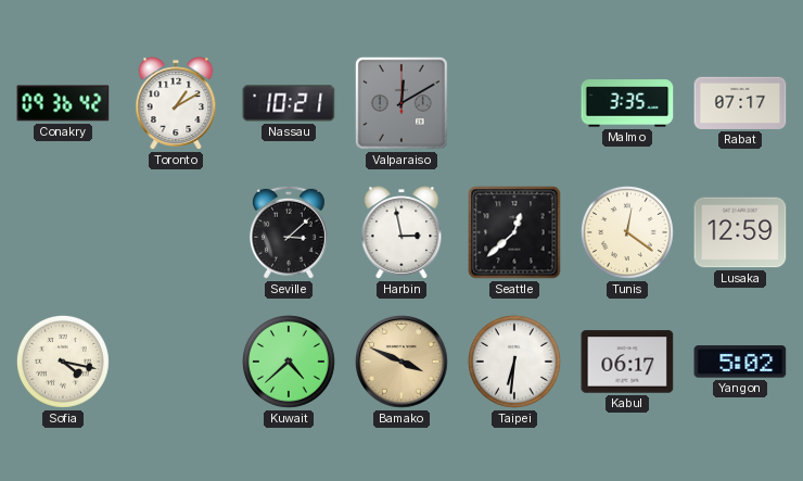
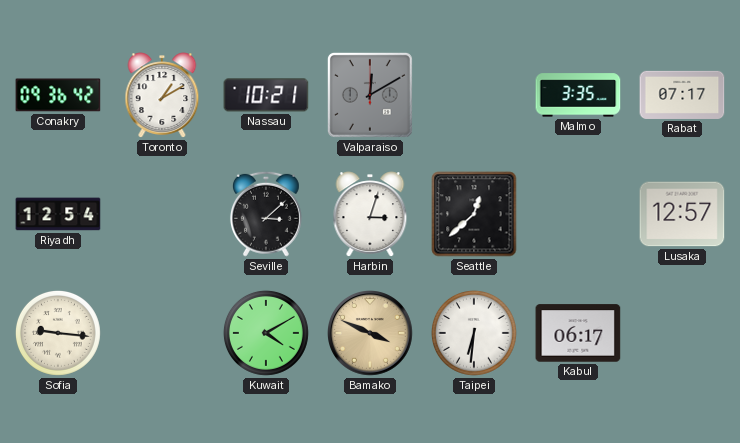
Riyadh: none -> 12:54 (58, 214)
Harbin: 2:58 -> 3:03 (370, 214)
Tunis: 12:21 -> none (627, 232)
Lusaka: 12:59 -> 12:57 (682, 214)
Sofia: 4:17 -> 9:16 (58, 333)
Kuwait: 4:38 -> 4:10 (266, 333)
Yangon: 5:02 -> none (740, 362)
